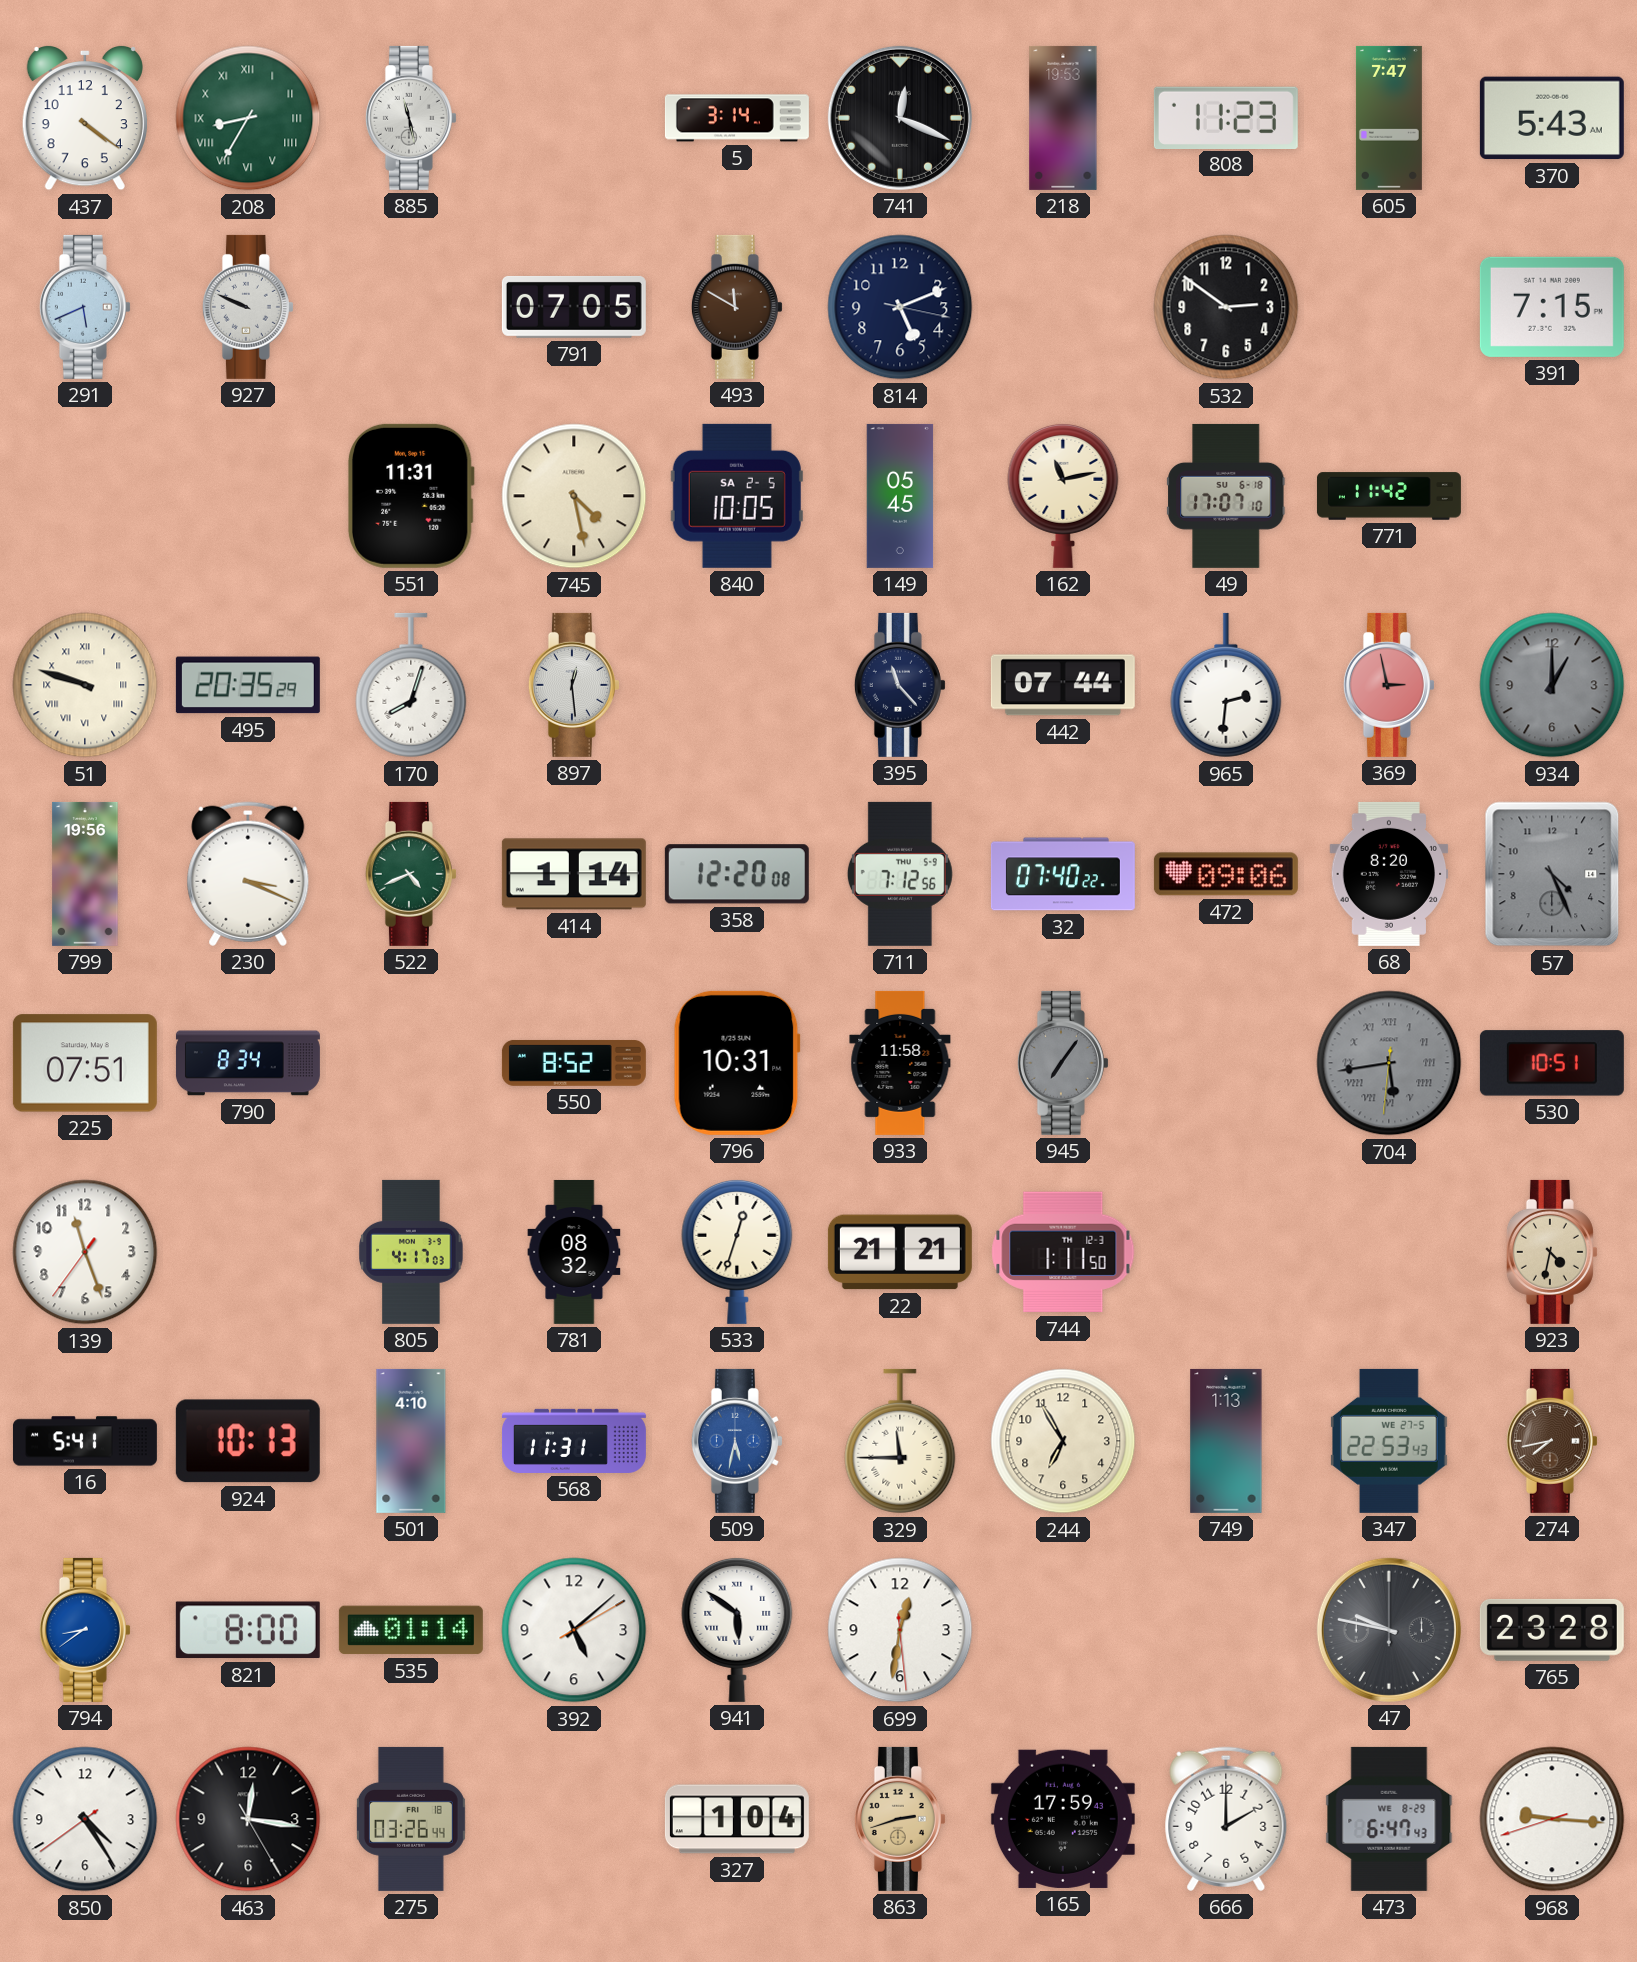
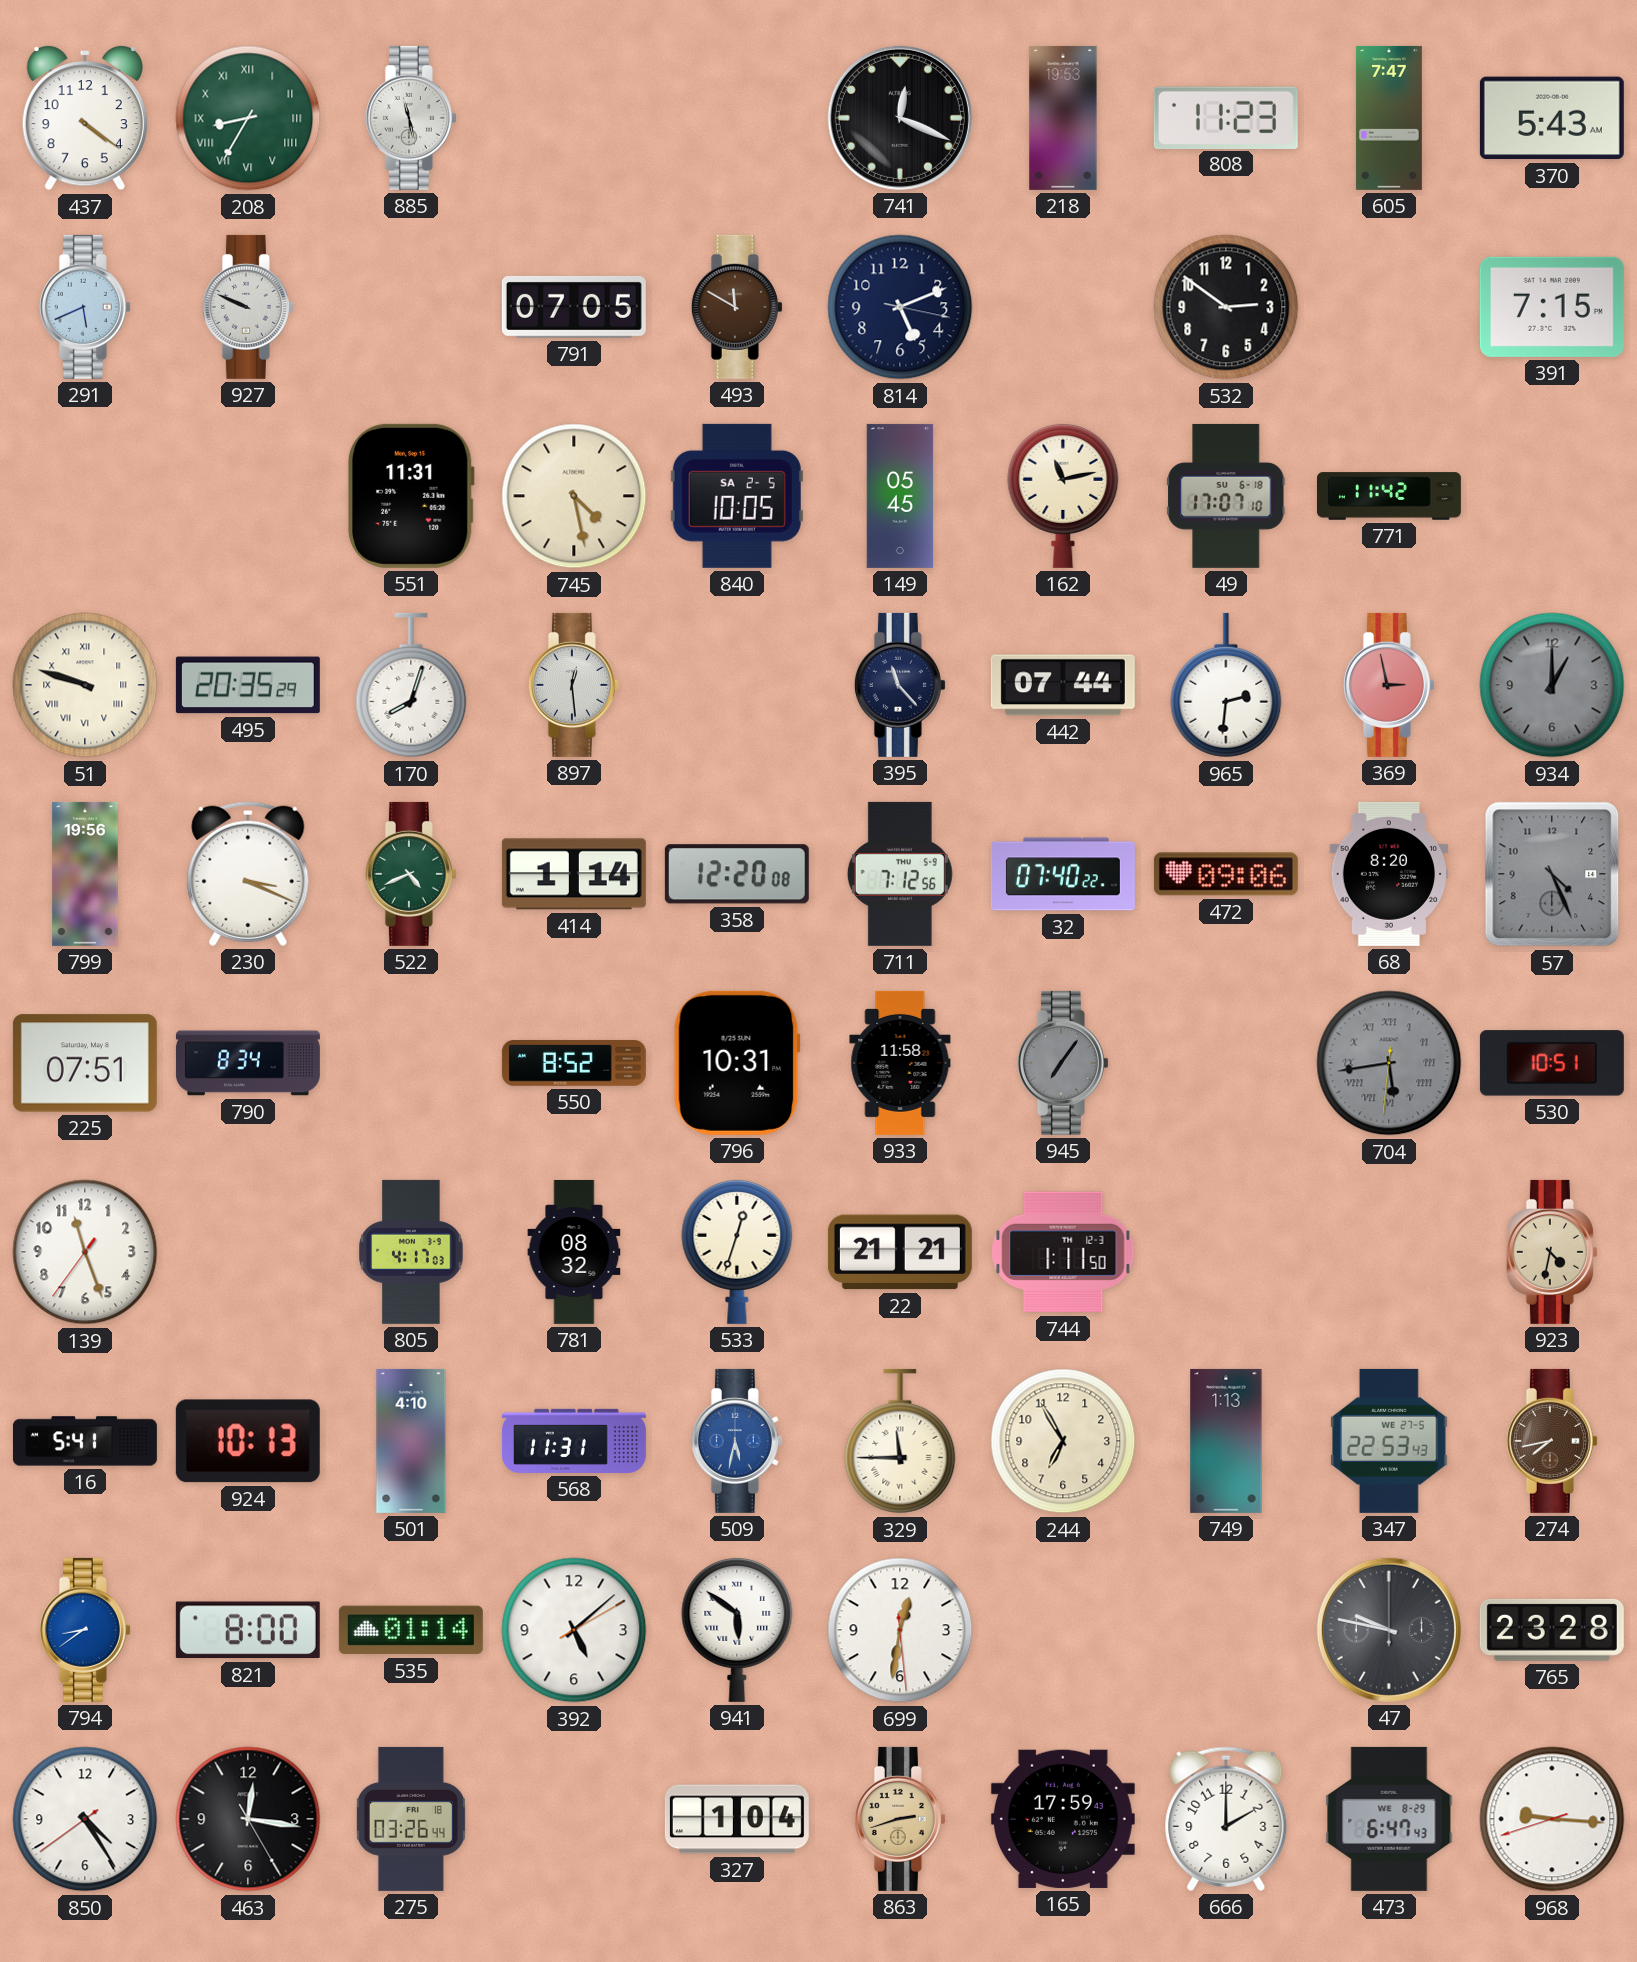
5: 3:14 -> none (737, 118)
